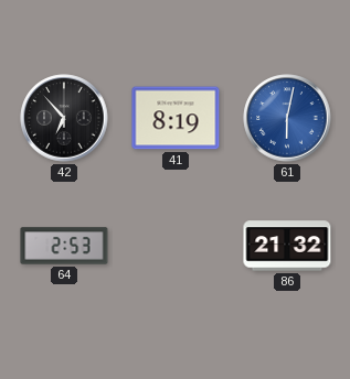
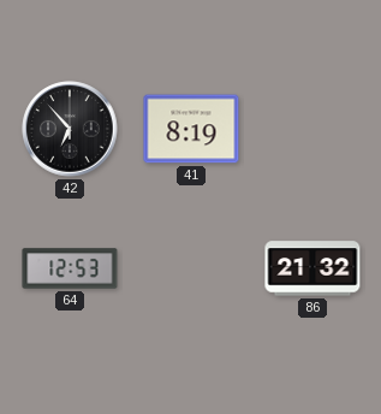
61: 6:02 -> none (287, 118)
64: 2:53 -> 12:53 (70, 268)
